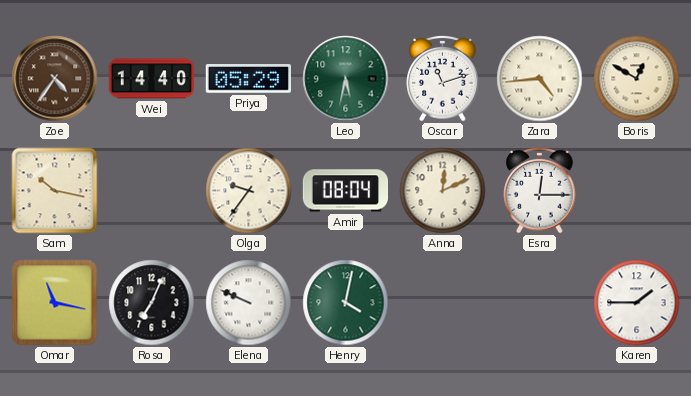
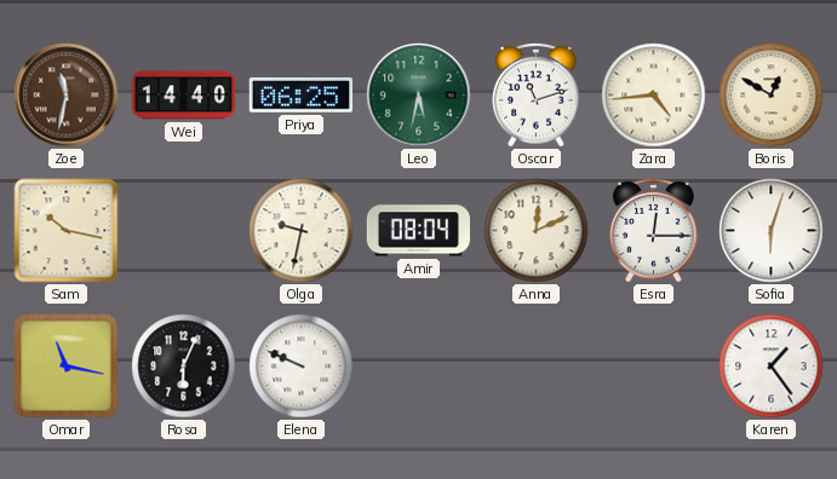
Zoe: 4:36 -> 11:32 (67, 96)
Priya: 05:29 -> 06:25 (300, 96)
Olga: 9:36 -> 9:32 (302, 231)
Sofia: none -> 6:03 (772, 231)
Rosa: 7:04 -> 6:04 (184, 367)
Henry: 4:02 -> none (346, 303)
Karen: 1:45 -> 1:24 (772, 367)
